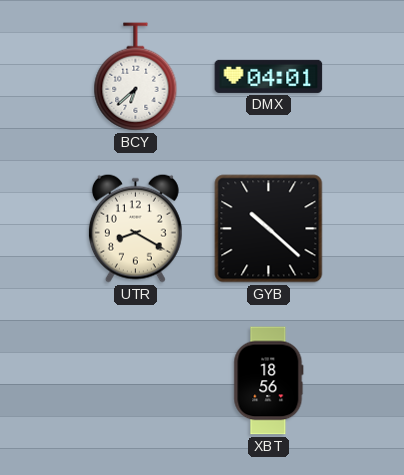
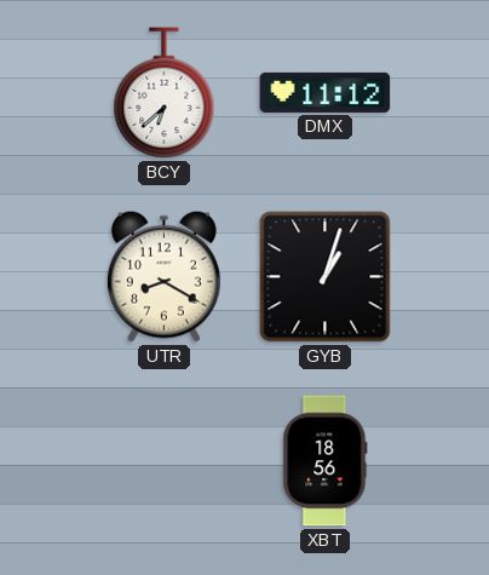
DMX: 04:01 -> 11:12 (326, 92)
GYB: 10:22 -> 1:03 (326, 277)
